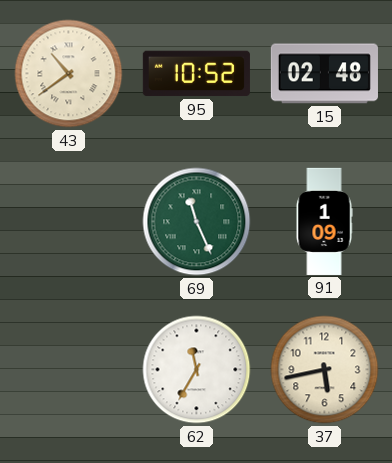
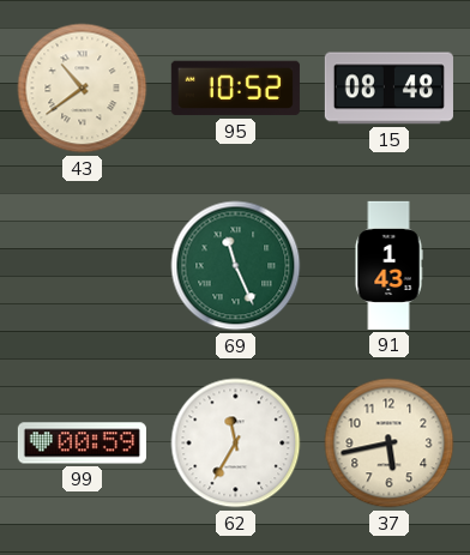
15: 02:48 -> 08:48 (388, 89)
91: 1:09 -> 1:43 (388, 265)
99: none -> 00:59 (82, 444)
